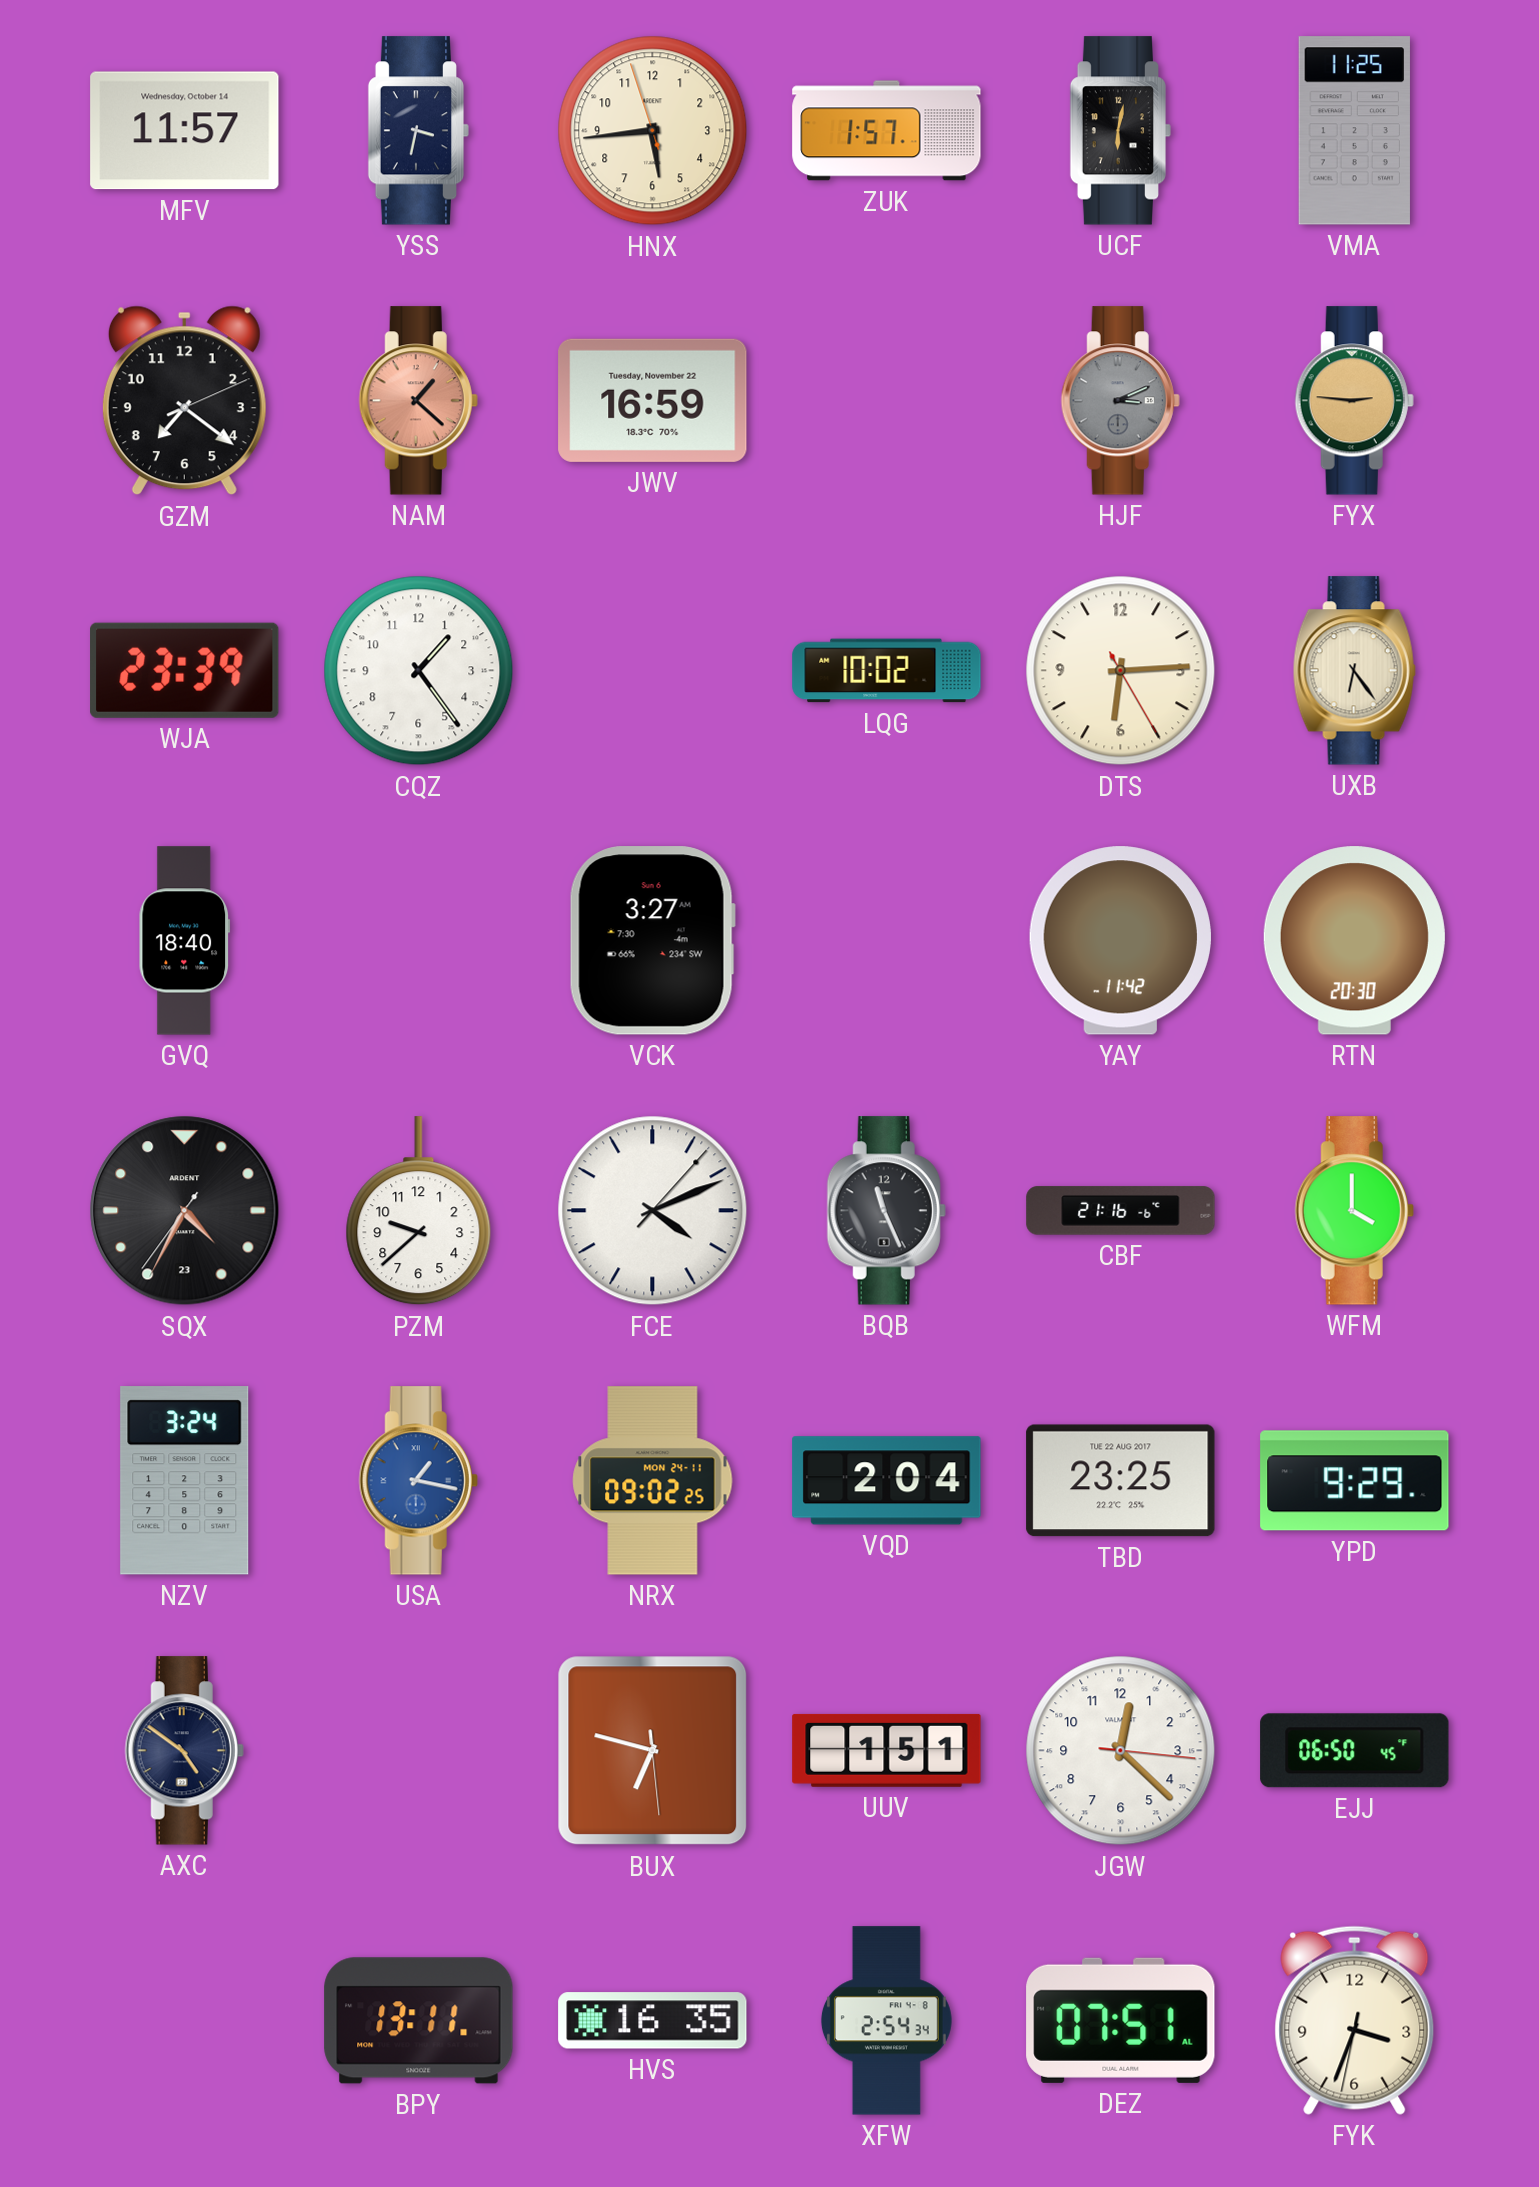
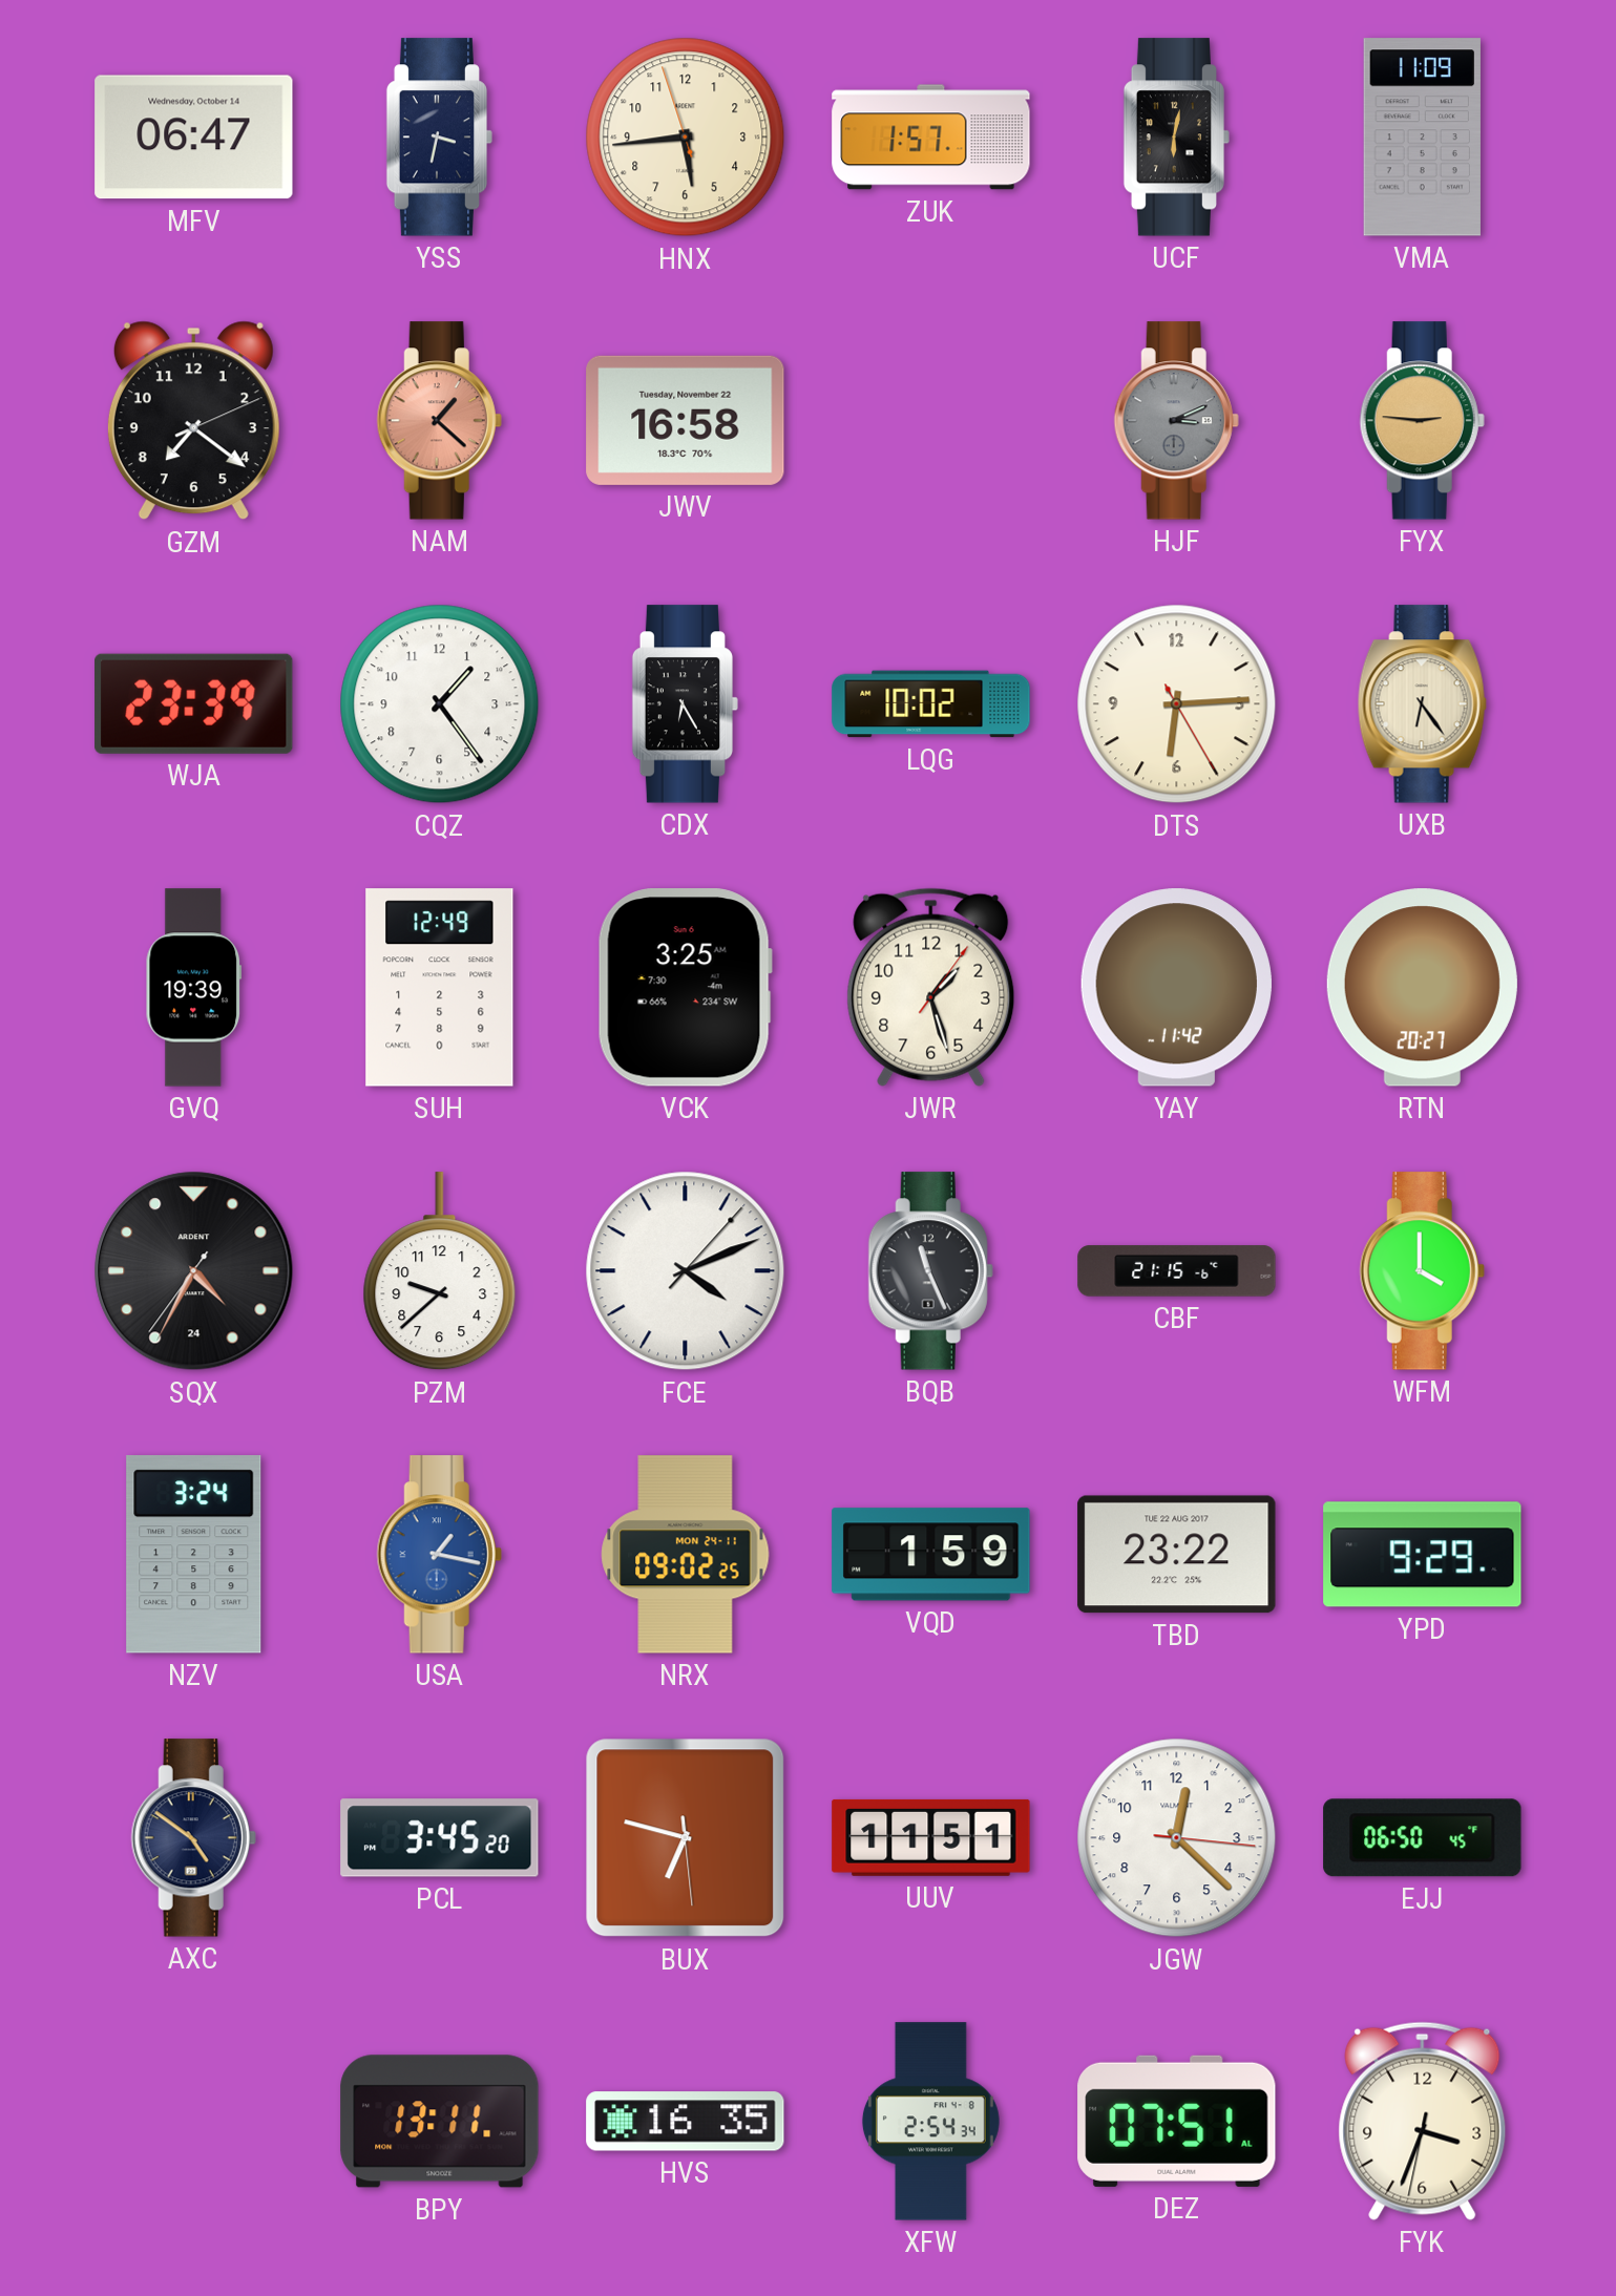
MFV: 11:57 -> 06:47 (194, 138)
VMA: 11:25 -> 11:09 (1422, 138)
JWV: 16:59 -> 16:58 (686, 420)
CDX: none -> 6:25 (686, 704)
GVQ: 18:40 -> 19:39 (194, 988)
SUH: none -> 12:49 (440, 988)
VCK: 3:27 -> 3:25 (685, 988)
JWR: none -> 1:27 (931, 987)
RTN: 20:30 -> 20:27 (1422, 988)
SQX date: 23 -> 24 (194, 1271)
CBF: 21:16 -> 21:15 (1177, 1271)
VQD: 2:04 -> 1:59 (931, 1555)
TBD: 23:25 -> 23:22 (1177, 1555)
PCL: none -> 3:45 (440, 1838)
UUV: 1:51 -> 11:51 (931, 1837)
